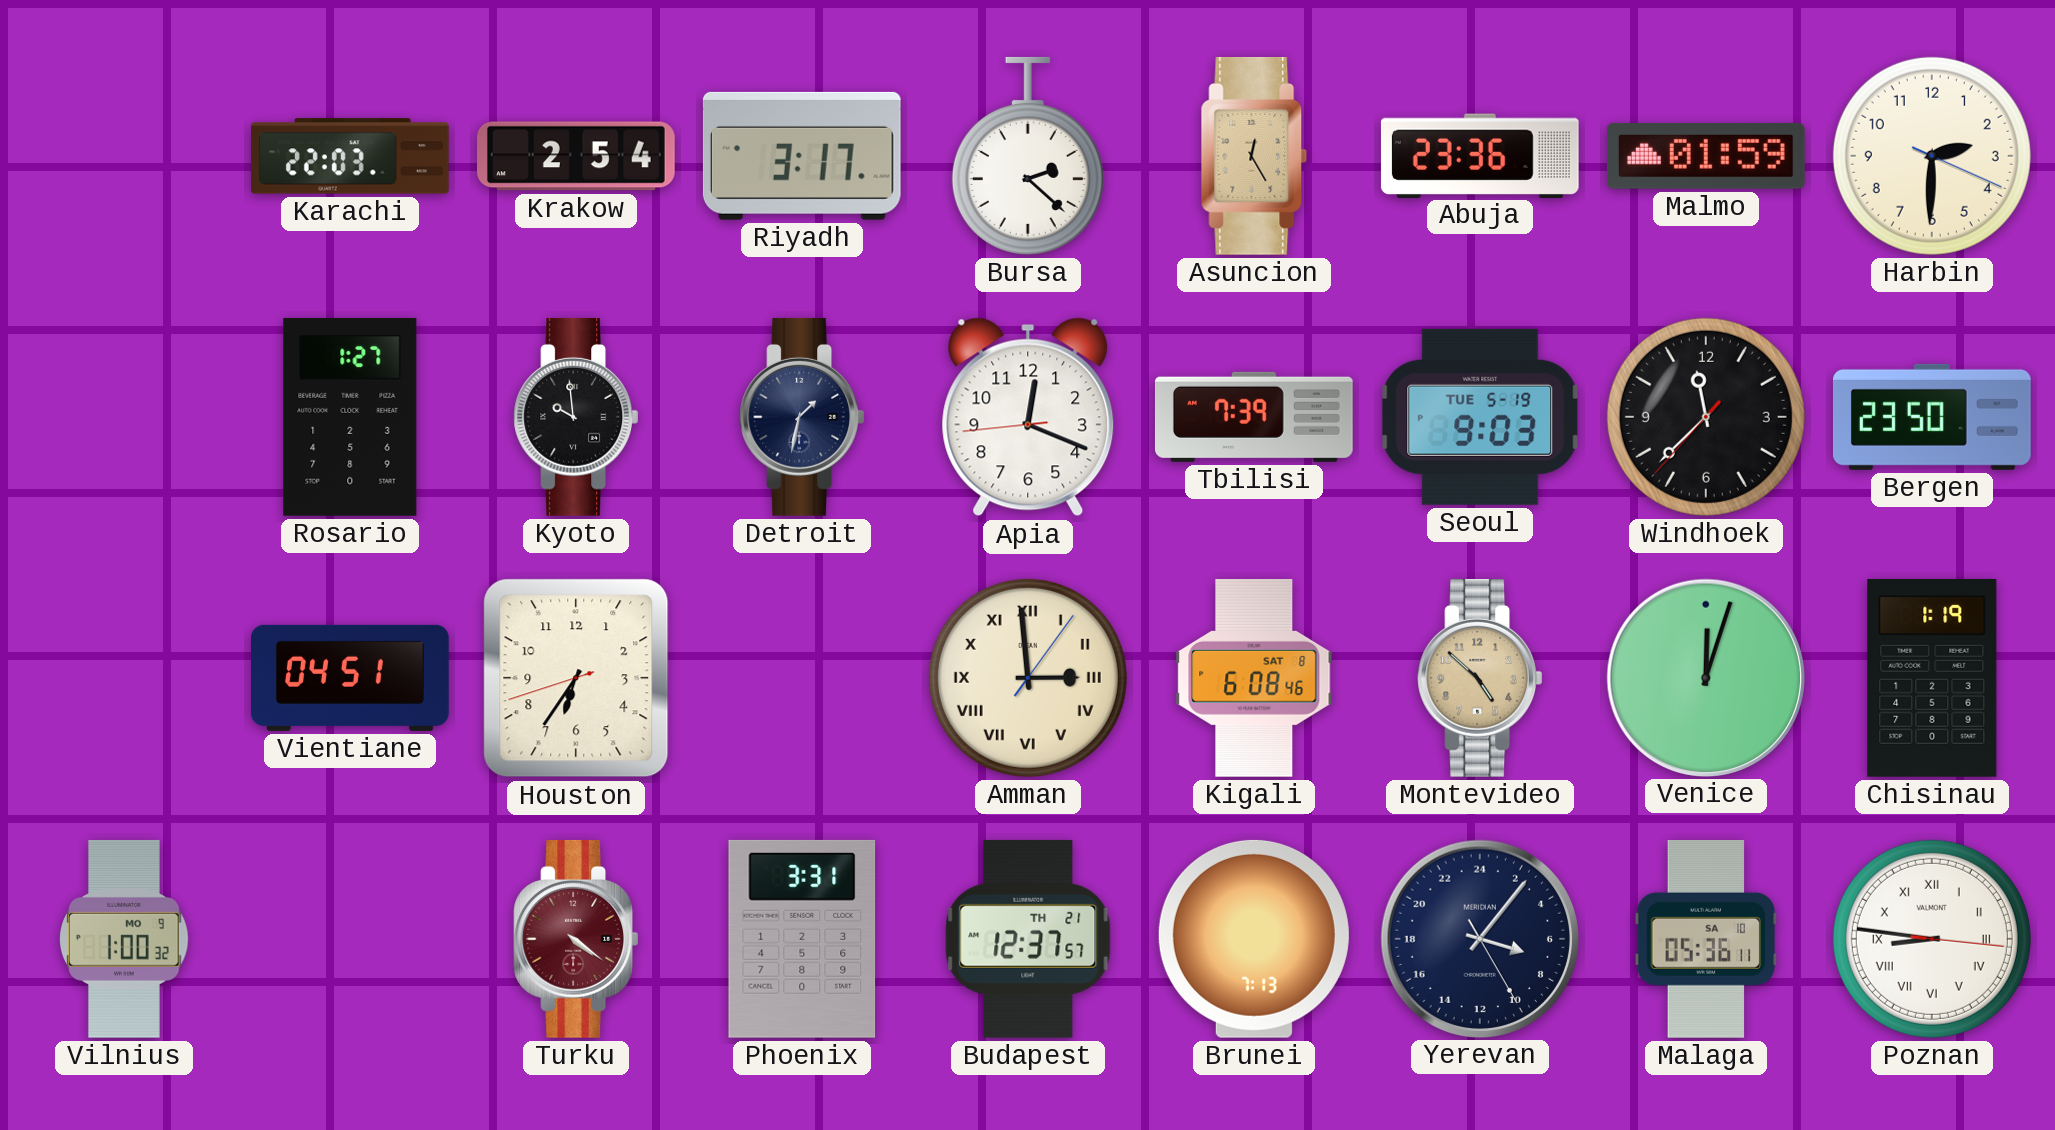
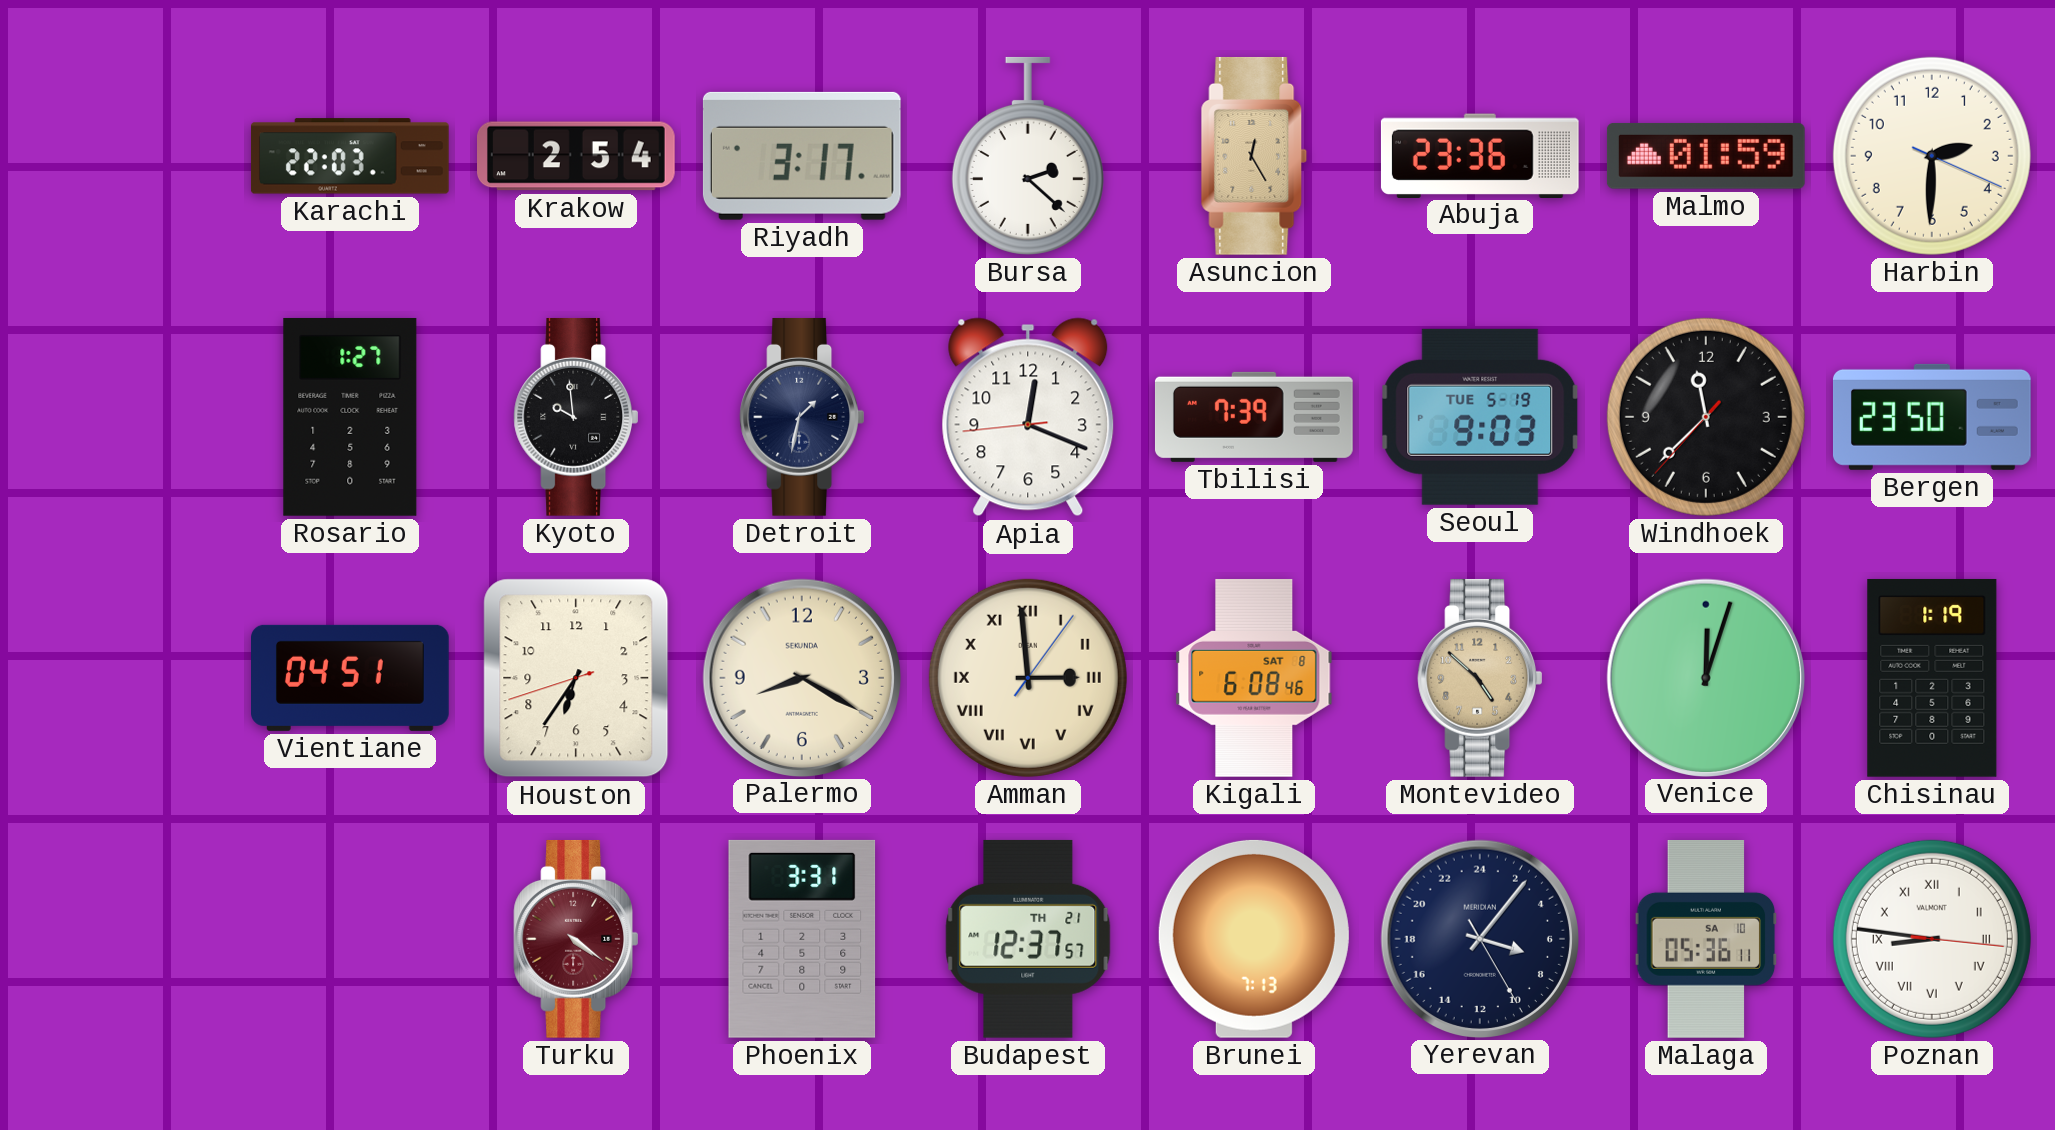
Palermo: none -> 8:20 (801, 677)
Vilnius: 1:00 -> none (124, 939)
